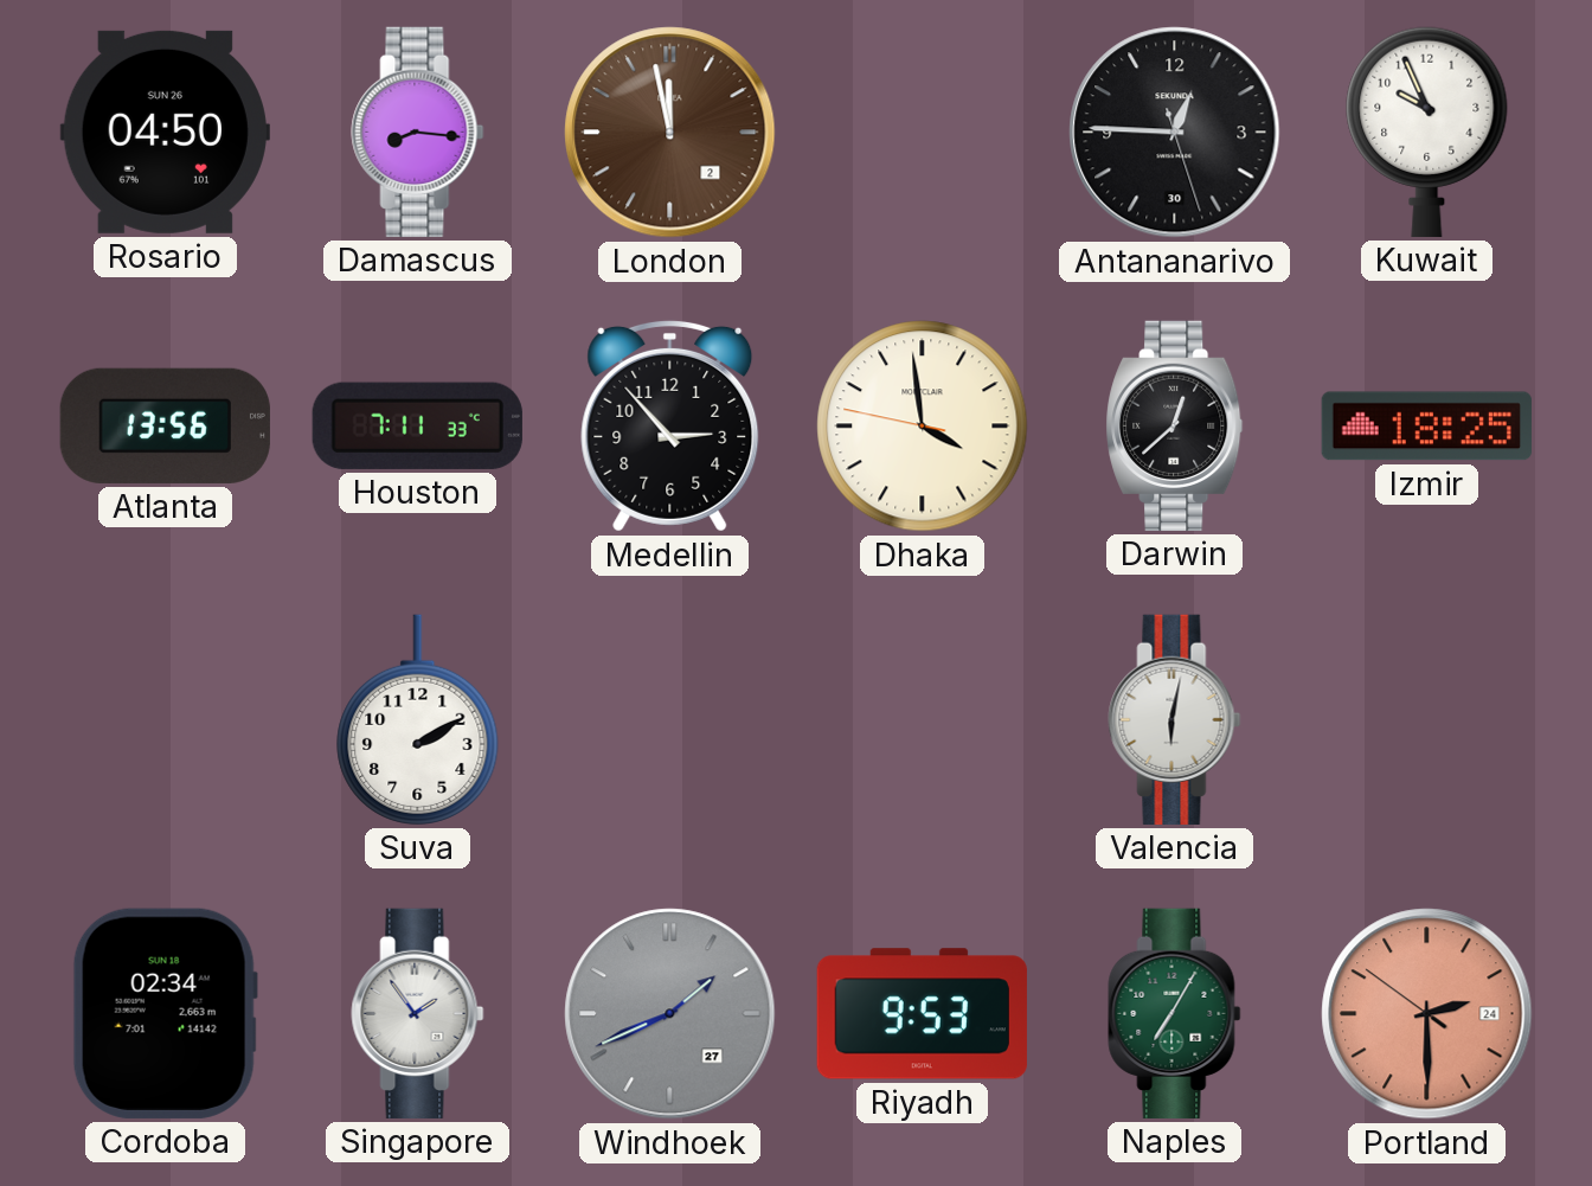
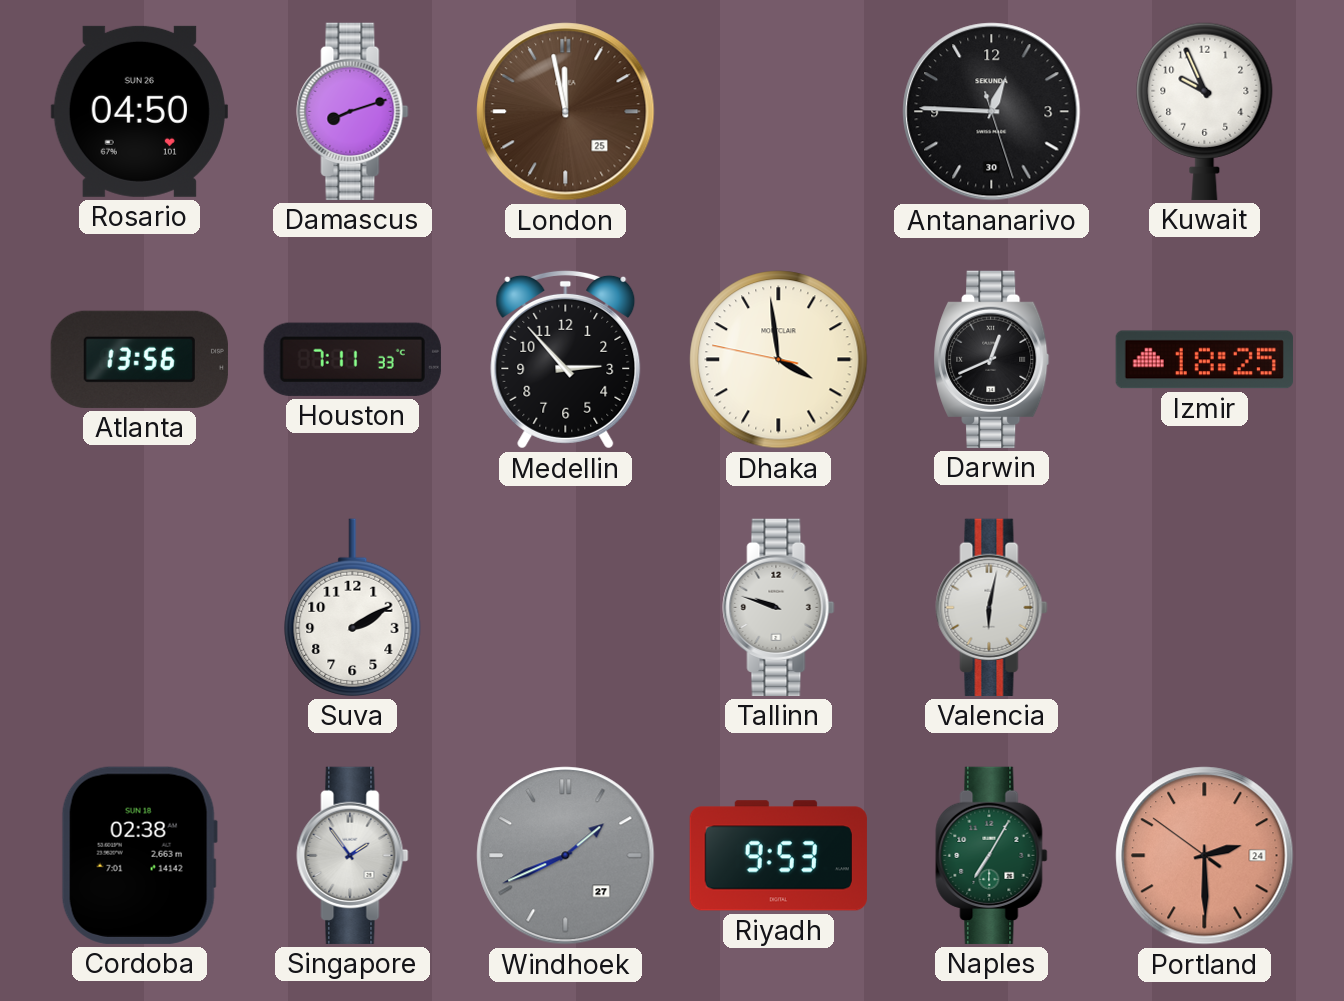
Damascus: 8:16 -> 8:12 (353, 111)
London date: 2 -> 25 (566, 112)
Darwin: 12:38 -> 12:41 (992, 359)
Tallinn: none -> 9:48 (779, 607)
Cordoba: 02:34 -> 02:38 (139, 855)
